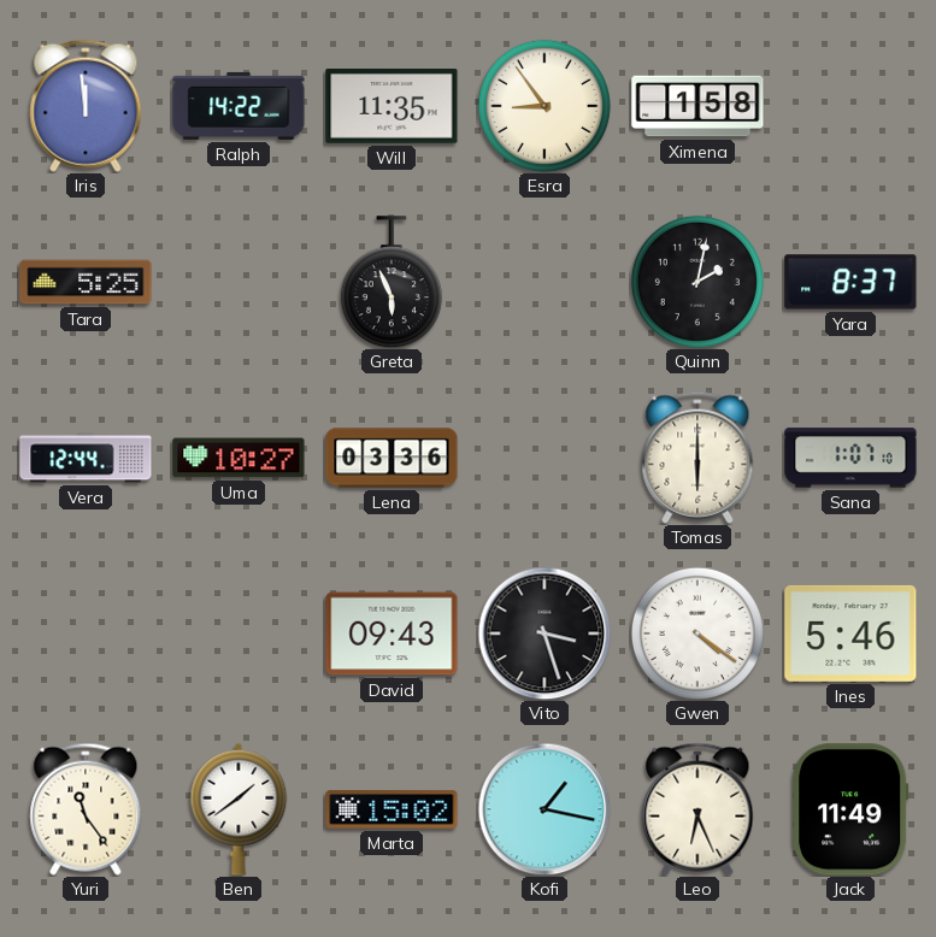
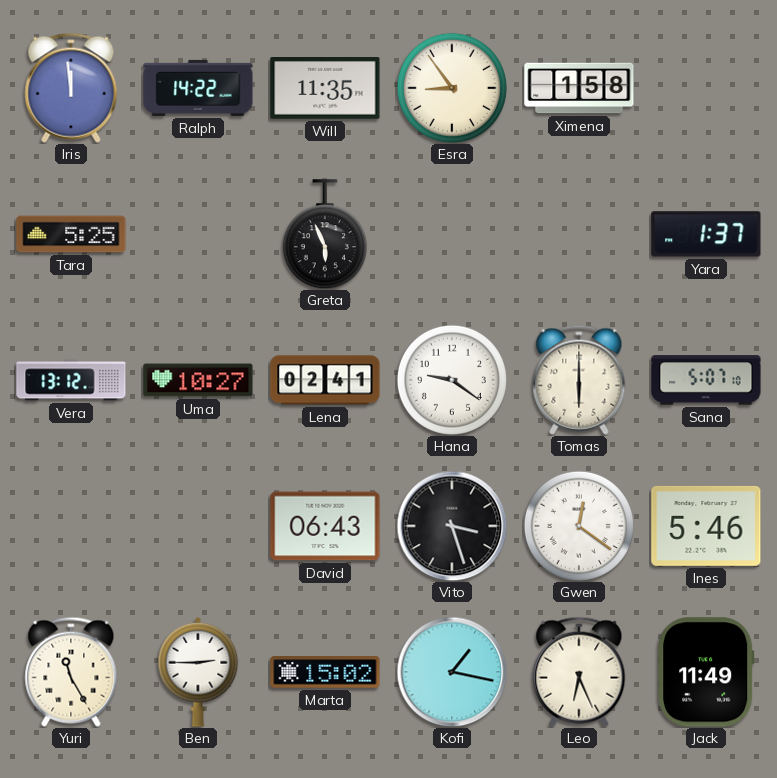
Quinn: 2:02 -> none (697, 282)
Yara: 8:37 -> 1:37 (706, 234)
Vera: 12:44 -> 13:12 (71, 380)
Lena: 03:36 -> 02:41 (325, 380)
Hana: none -> 9:21 (452, 380)
Sana: 1:07 -> 5:07 (706, 380)
David: 09:43 -> 06:43 (325, 526)
Gwen: 4:21 -> 12:21 (579, 526)
Yuri: 11:24 -> 11:25 (71, 672)
Ben: 1:39 -> 2:45 (198, 672)
